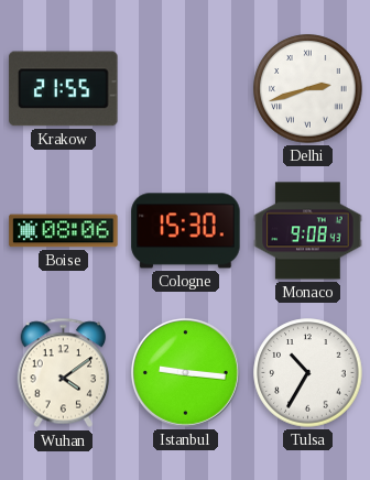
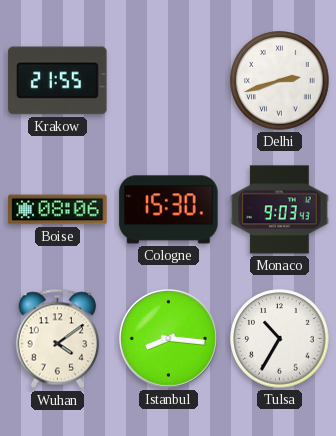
Monaco: 9:08 -> 9:03 (280, 210)
Istanbul: 9:16 -> 8:16 (168, 338)
